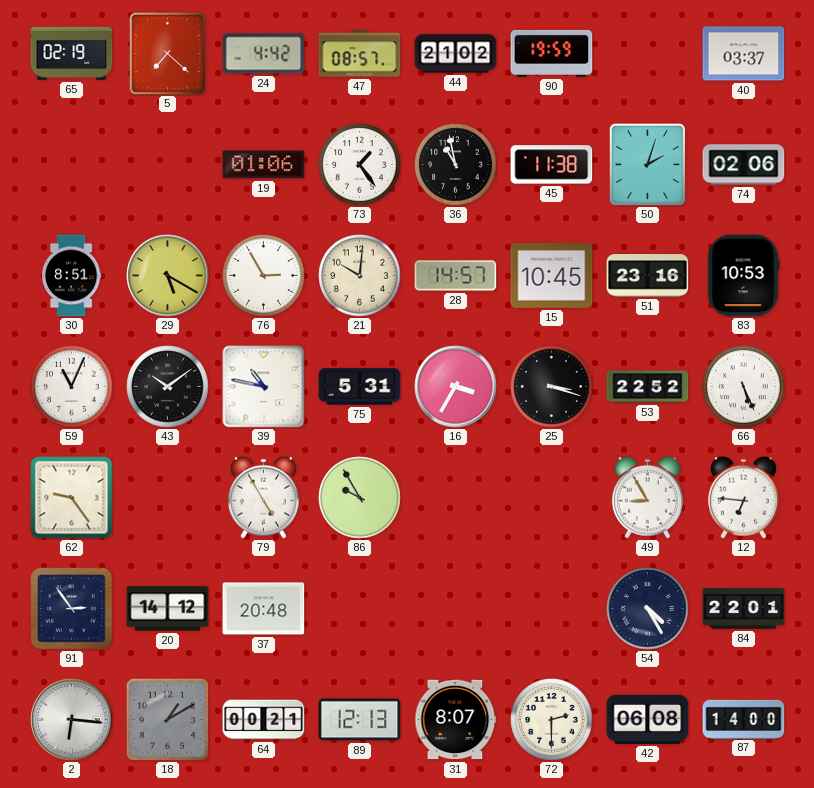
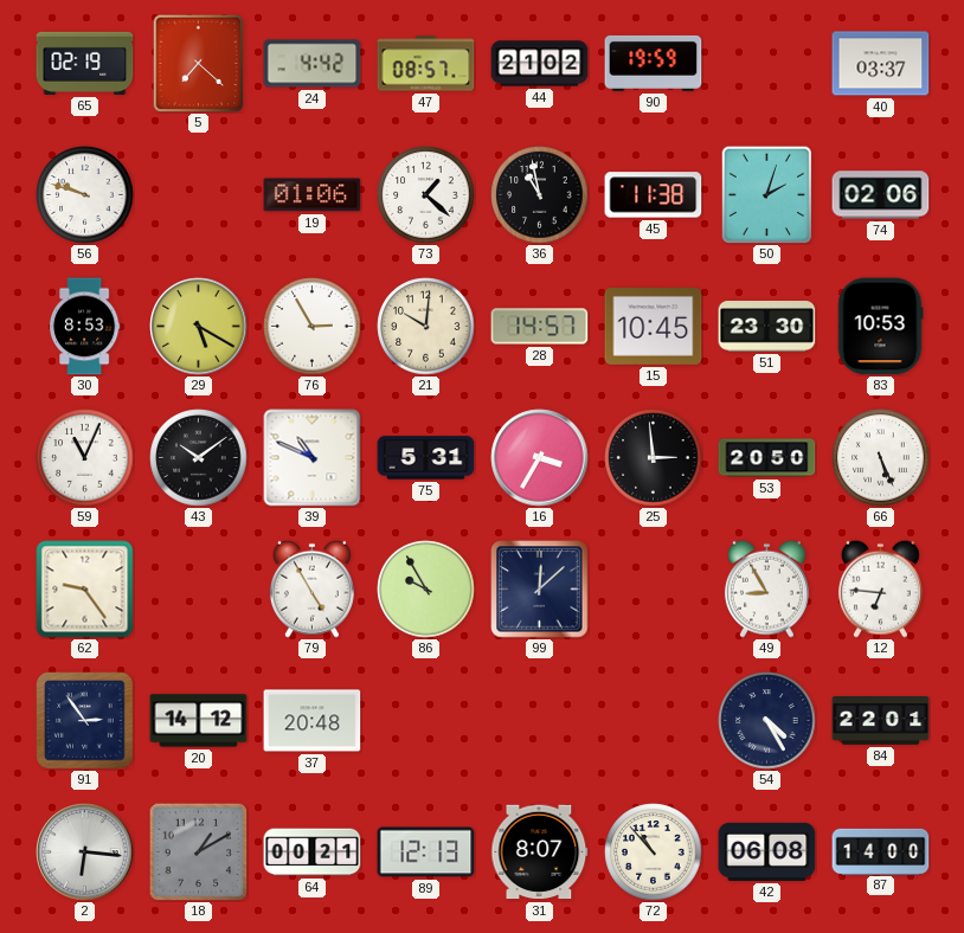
56: none -> 9:48 (85, 195)
73: 1:24 -> 1:22 (426, 195)
30: 8:51 -> 8:53 (84, 327)
51: 23:16 -> 23:30 (767, 327)
39: 10:47 -> 10:49 (313, 458)
25: 3:18 -> 2:59 (654, 458)
53: 22:52 -> 20:50 (767, 458)
99: none -> 12:08 (540, 590)
72: 2:30 -> 10:53 (654, 852)
